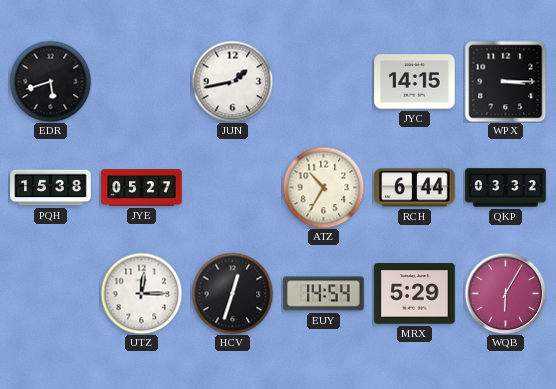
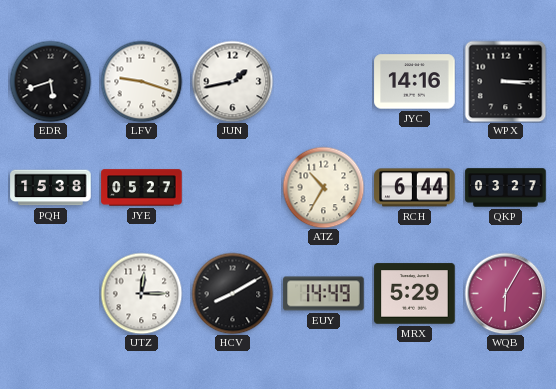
LFV: none -> 9:18 (141, 81)
JYC: 14:15 -> 14:16 (415, 82)
QKP: 03:32 -> 03:27 (506, 188)
HCV: 12:33 -> 8:10 (232, 293)
EUY: 14:54 -> 14:49 (324, 294)
